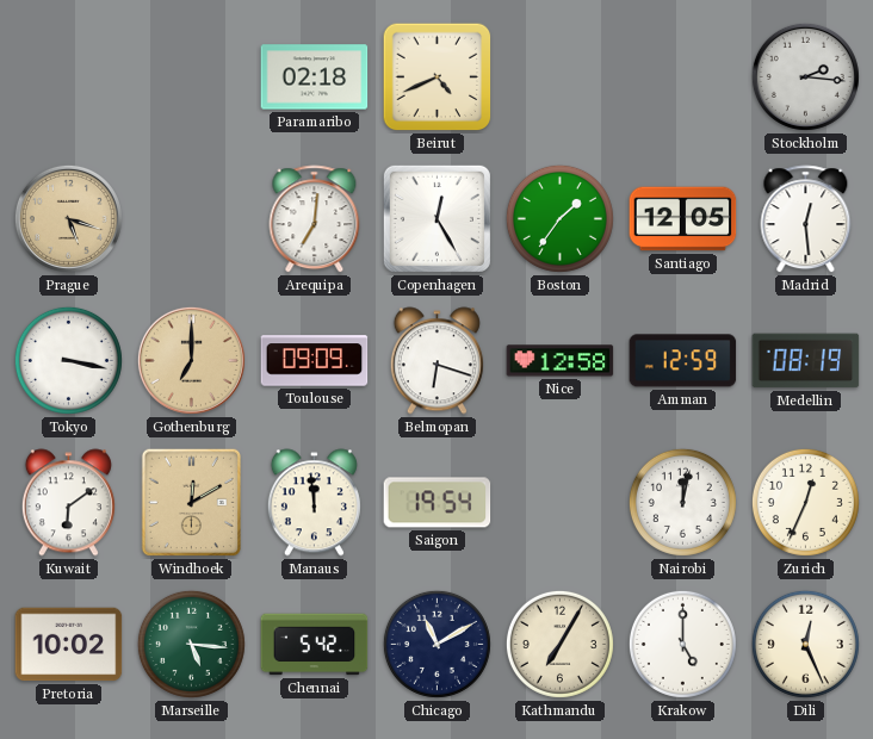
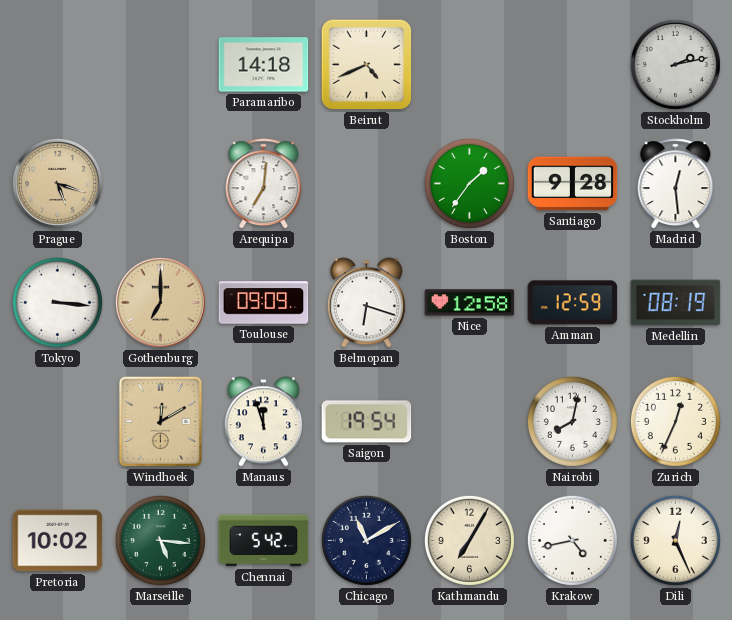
Paramaribo: 02:18 -> 14:18 (264, 65)
Stockholm: 2:16 -> 2:13 (675, 64)
Copenhagen: 12:25 -> none (436, 218)
Santiago: 12:05 -> 9:28 (573, 184)
Tokyo: 3:17 -> 3:16 (57, 302)
Kuwait: 6:09 -> none (68, 503)
Manaus: 11:59 -> 11:57 (263, 422)
Nairobi: 12:02 -> 8:02 (572, 421)
Krakow: 5:00 -> 4:43 (572, 540)
